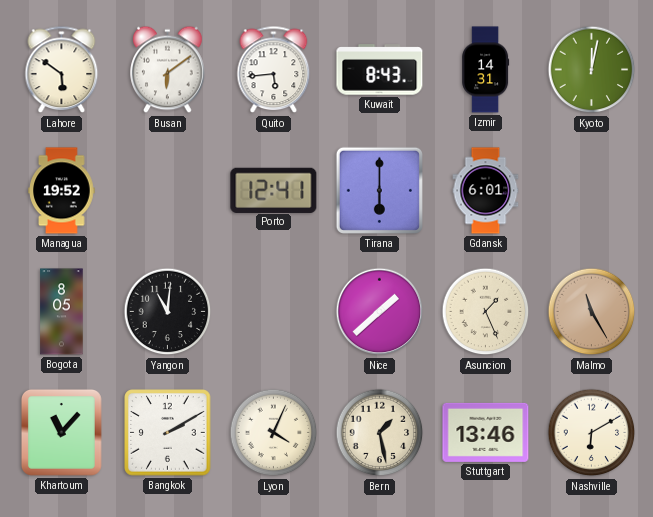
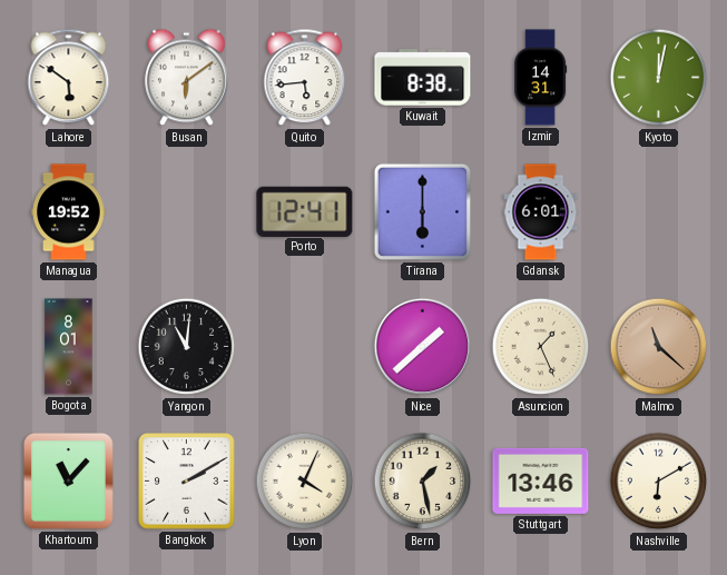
Kuwait: 8:43 -> 8:38 (423, 78)
Bogota: 8:05 -> 8:01 (69, 347)
Malmo: 11:25 -> 11:22 (659, 347)
